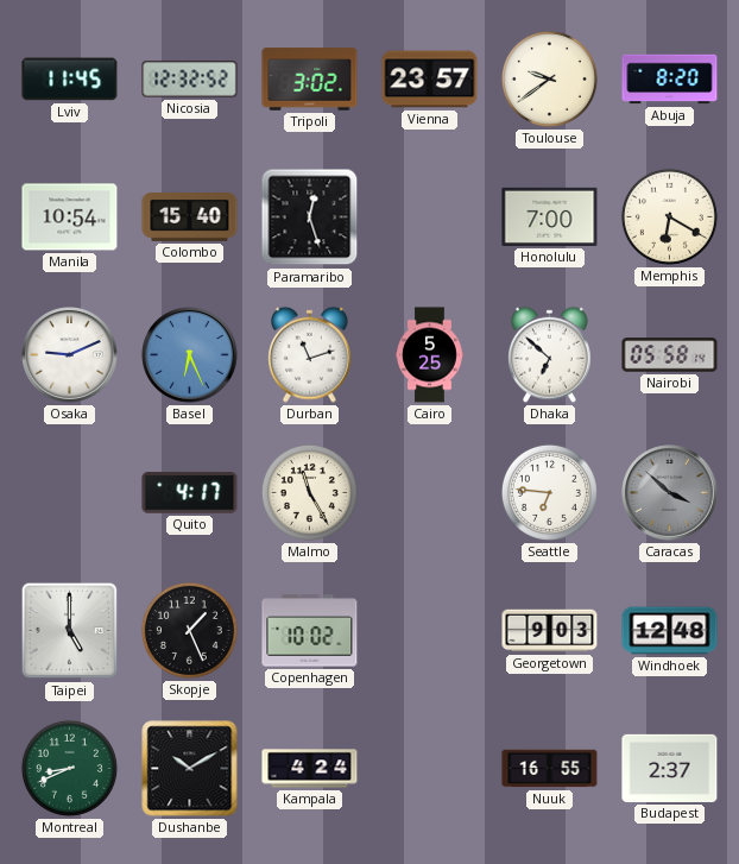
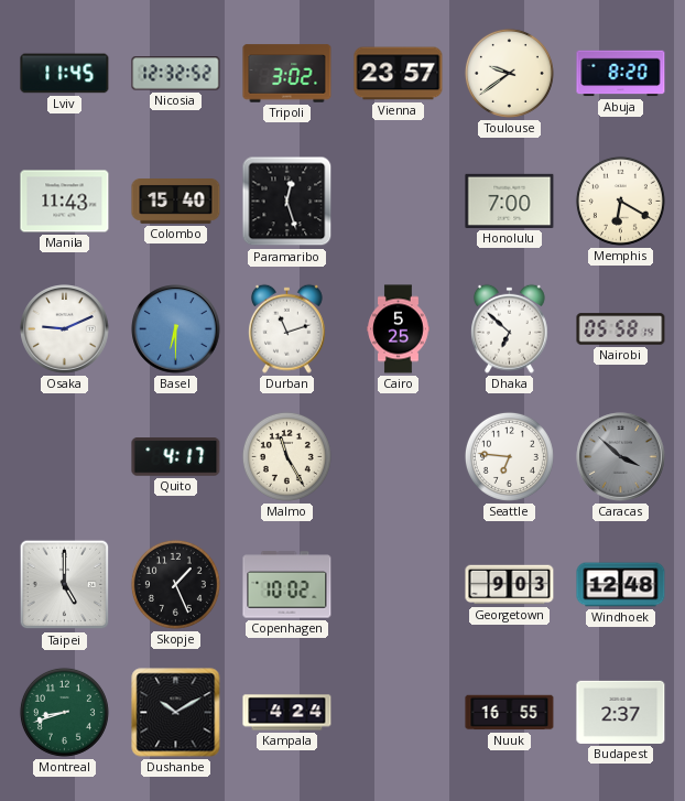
Manila: 10:54 -> 11:43 (65, 202)
Basel: 6:26 -> 6:30 (176, 329)
Montreal: 8:41 -> 8:42 (64, 712)
